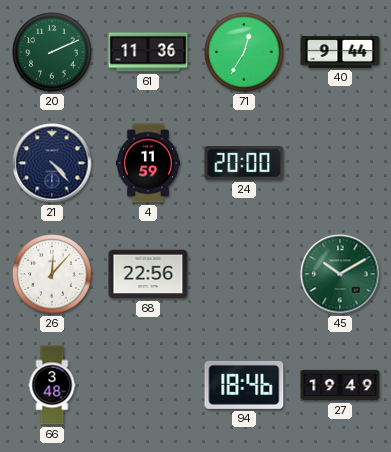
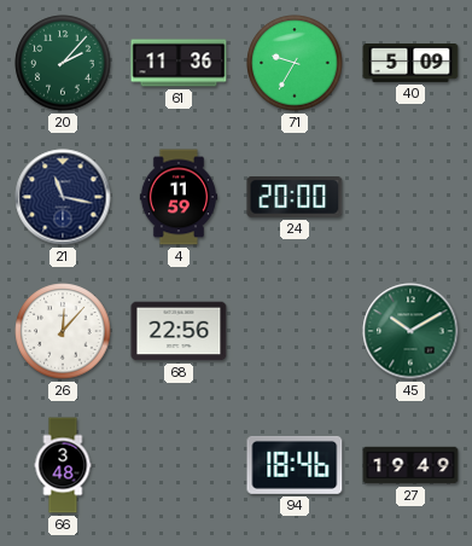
20: 2:11 -> 2:07 (63, 63)
71: 12:35 -> 9:35 (295, 63)
40: 9:44 -> 5:09 (410, 64)
21: 4:23 -> 11:17 (63, 197)
